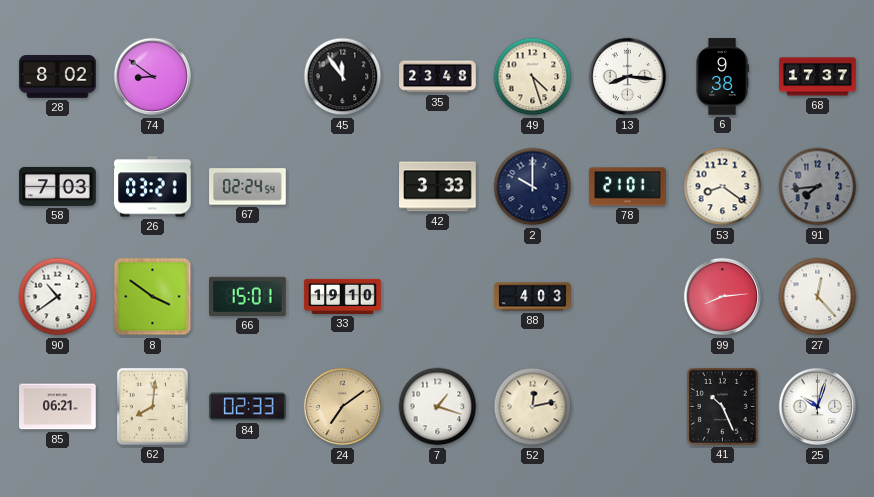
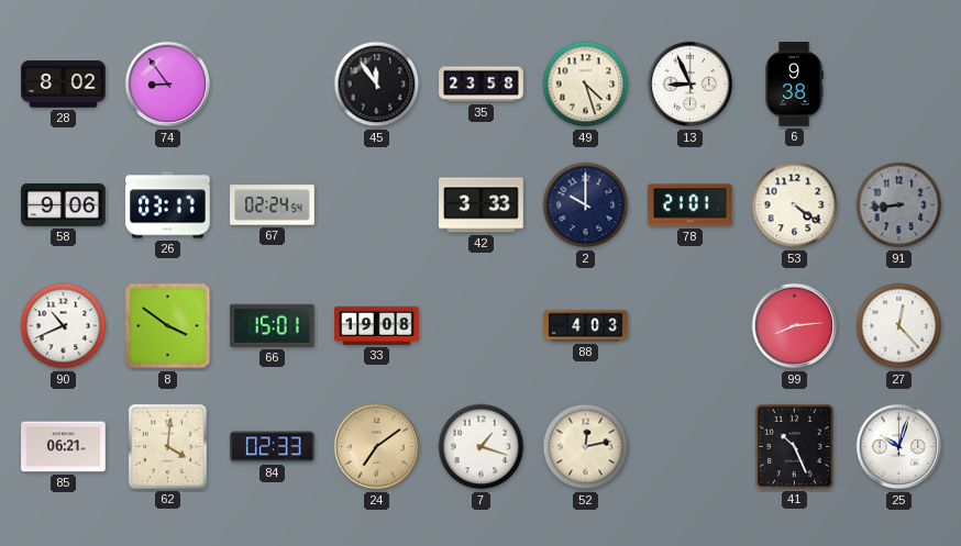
74: 8:51 -> 8:54 (168, 85)
35: 23:48 -> 23:58 (482, 85)
13: 8:16 -> 8:56 (691, 85)
68: 17:37 -> none (818, 77)
58: 7:03 -> 9:06 (64, 204)
26: 03:21 -> 03:17 (168, 205)
53: 8:21 -> 4:21 (795, 205)
91: 7:44 -> 8:44 (899, 205)
90: 10:39 -> 10:41 (64, 326)
33: 19:10 -> 19:08 (377, 325)
62: 8:01 -> 4:01 (167, 446)
